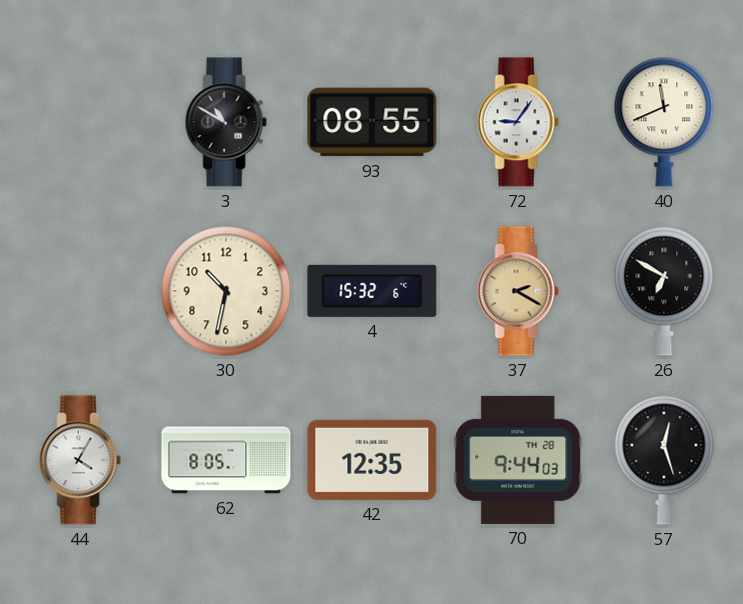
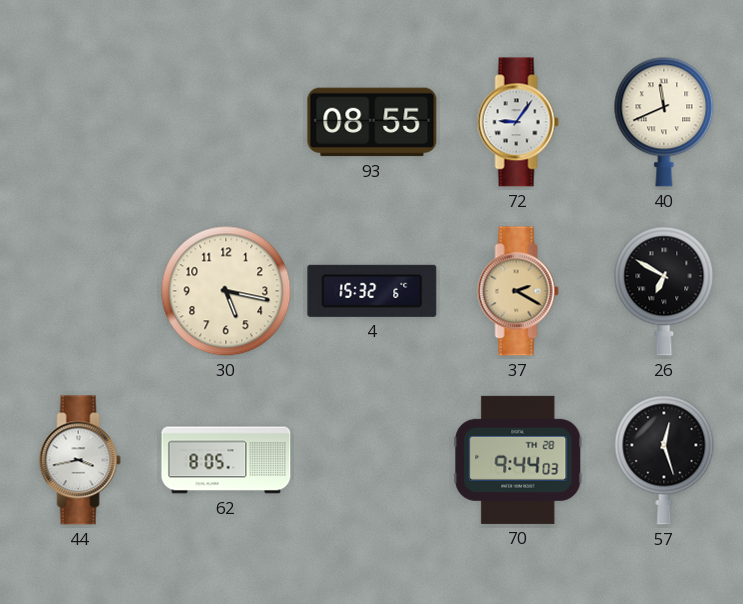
3: 10:50 -> none (226, 122)
30: 10:32 -> 5:17 (226, 291)
44: 4:05 -> 3:43 (80, 460)
42: 12:35 -> none (372, 460)
